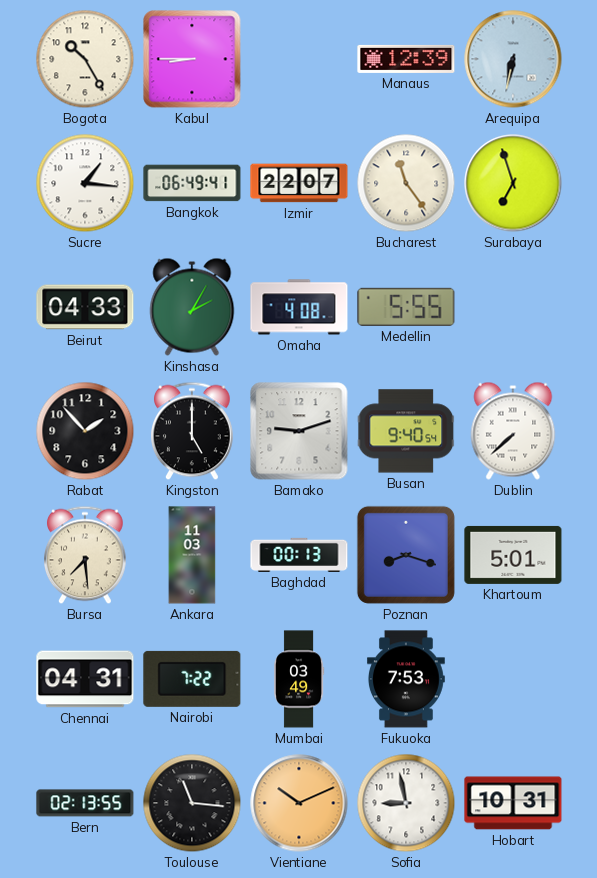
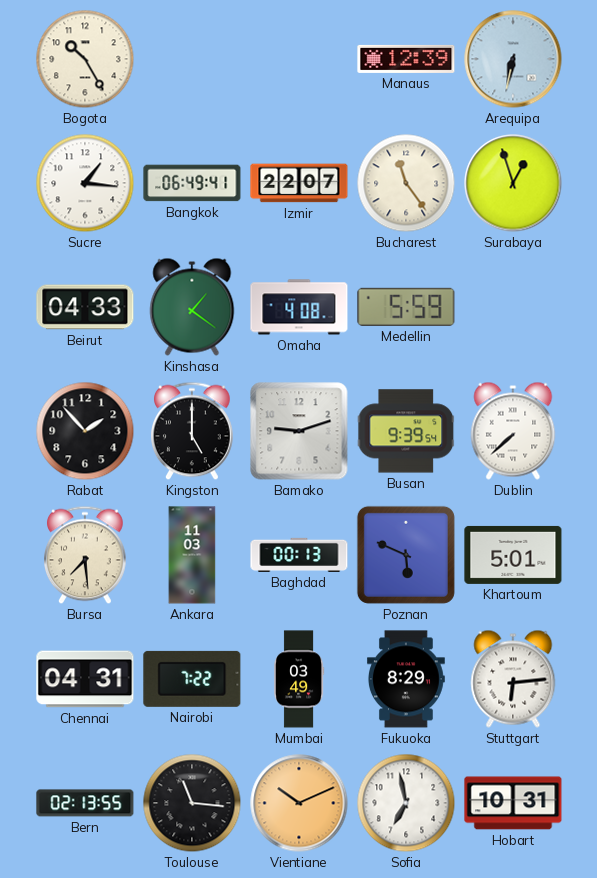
Kabul: 8:45 -> none (192, 59)
Surabaya: 6:57 -> 12:57 (513, 183)
Kinshasa: 2:05 -> 1:21 (192, 307)
Medellin: 5:55 -> 5:59 (406, 307)
Busan: 9:40 -> 9:39 (406, 431)
Poznan: 8:18 -> 5:49 (406, 555)
Fukuoka: 7:53 -> 8:29 (407, 679)
Stuttgart: none -> 6:14 (513, 679)
Sofia: 8:58 -> 6:58 (406, 803)
